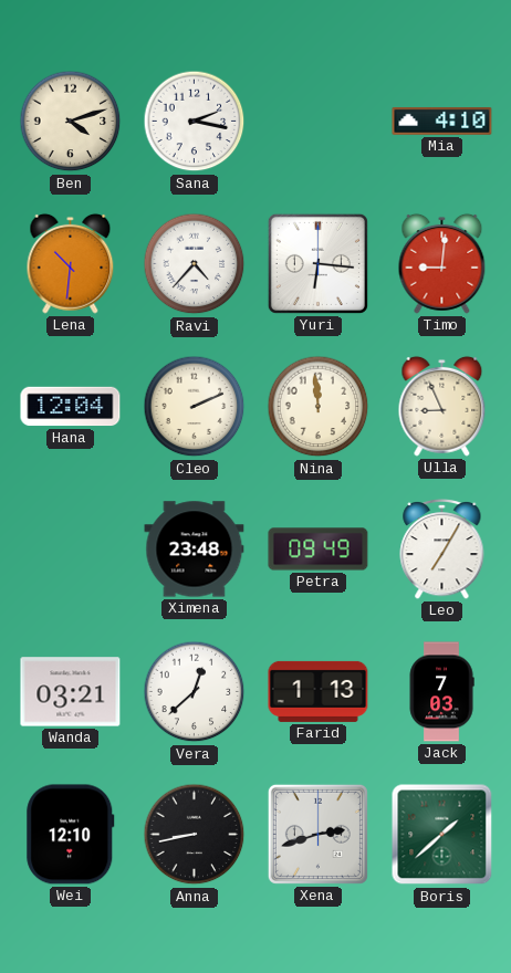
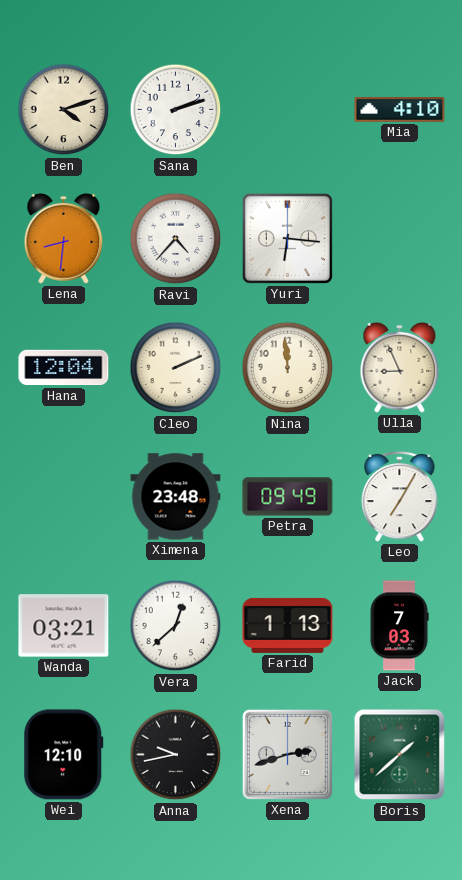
Sana: 2:17 -> 2:12 (176, 110)
Lena: 10:31 -> 8:31 (64, 238)
Timo: 9:01 -> none (442, 263)
Anna: 8:43 -> 9:43 (176, 755)
